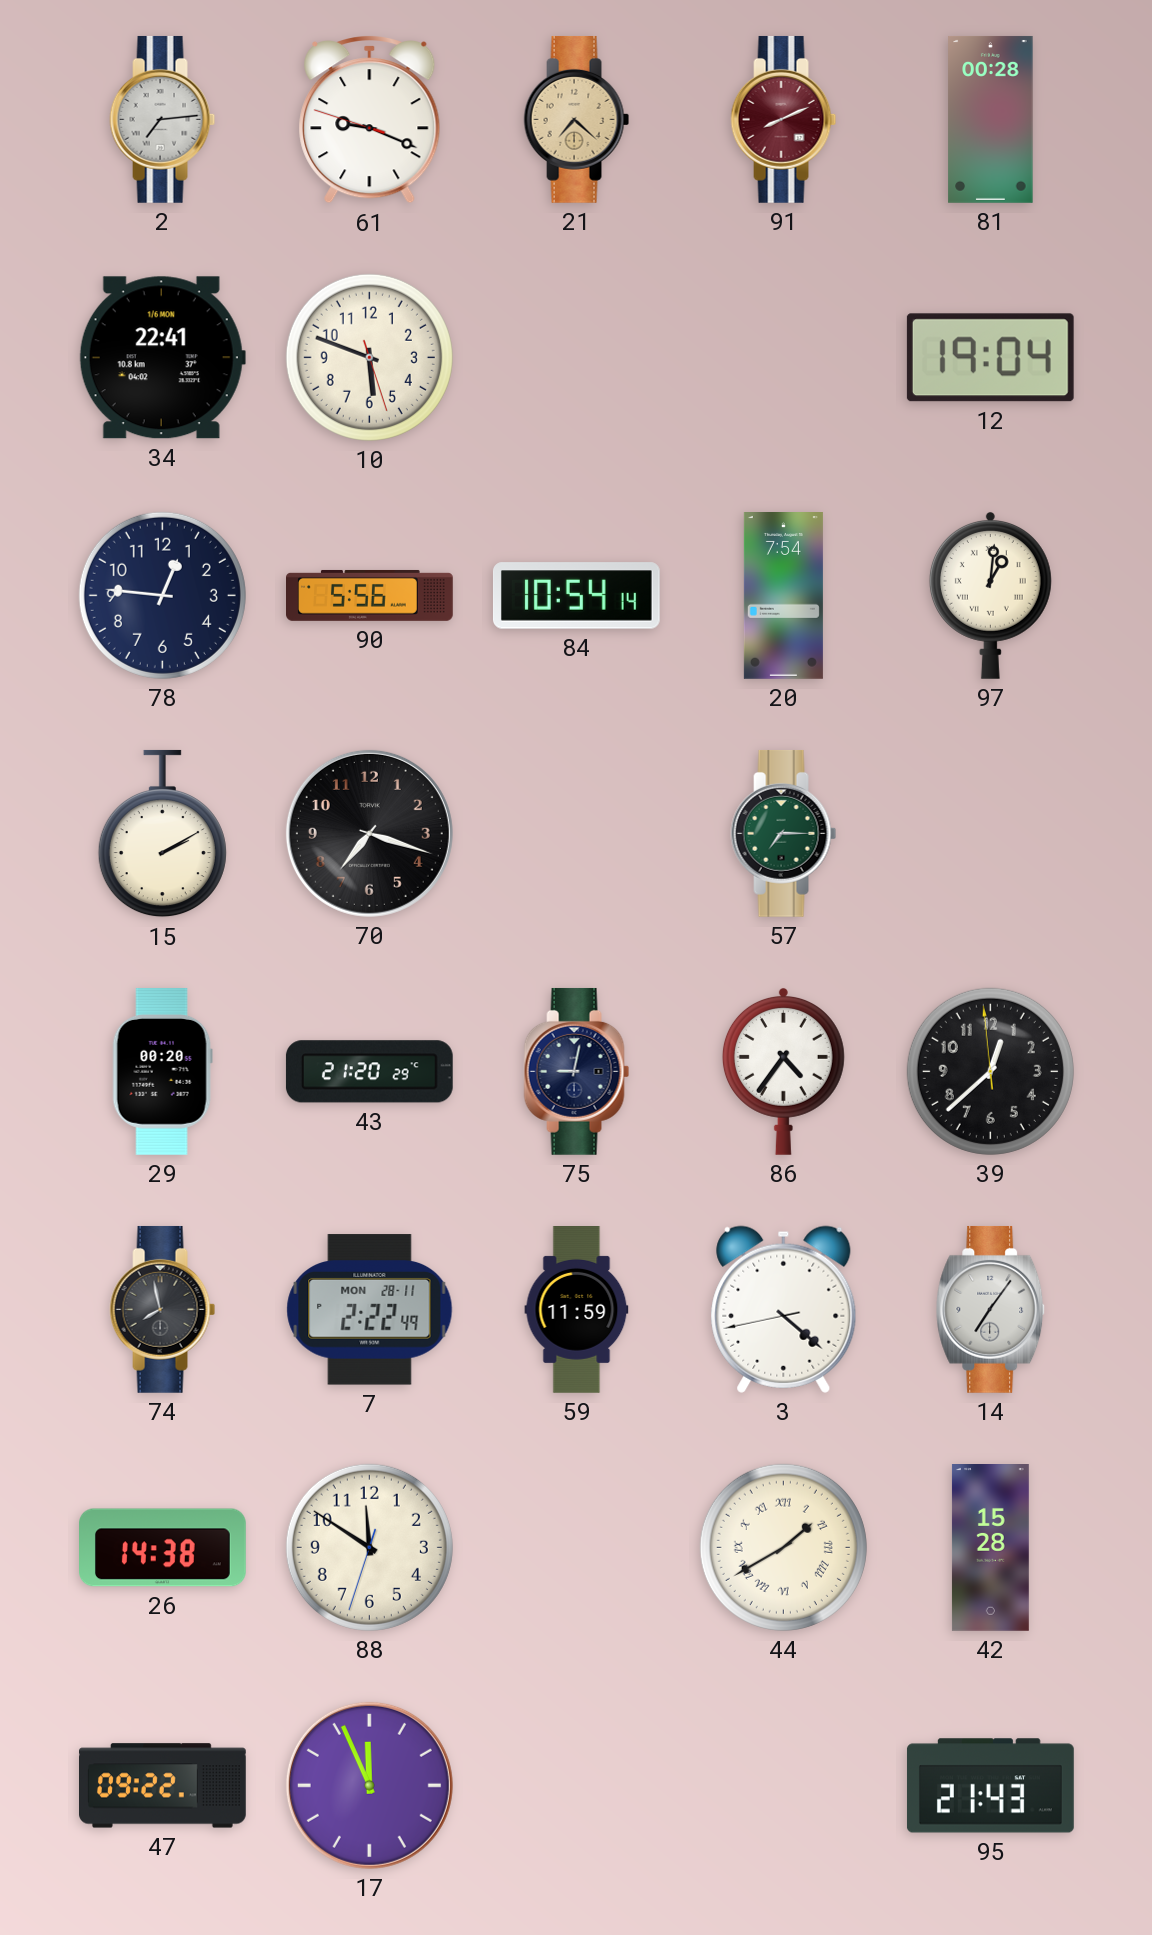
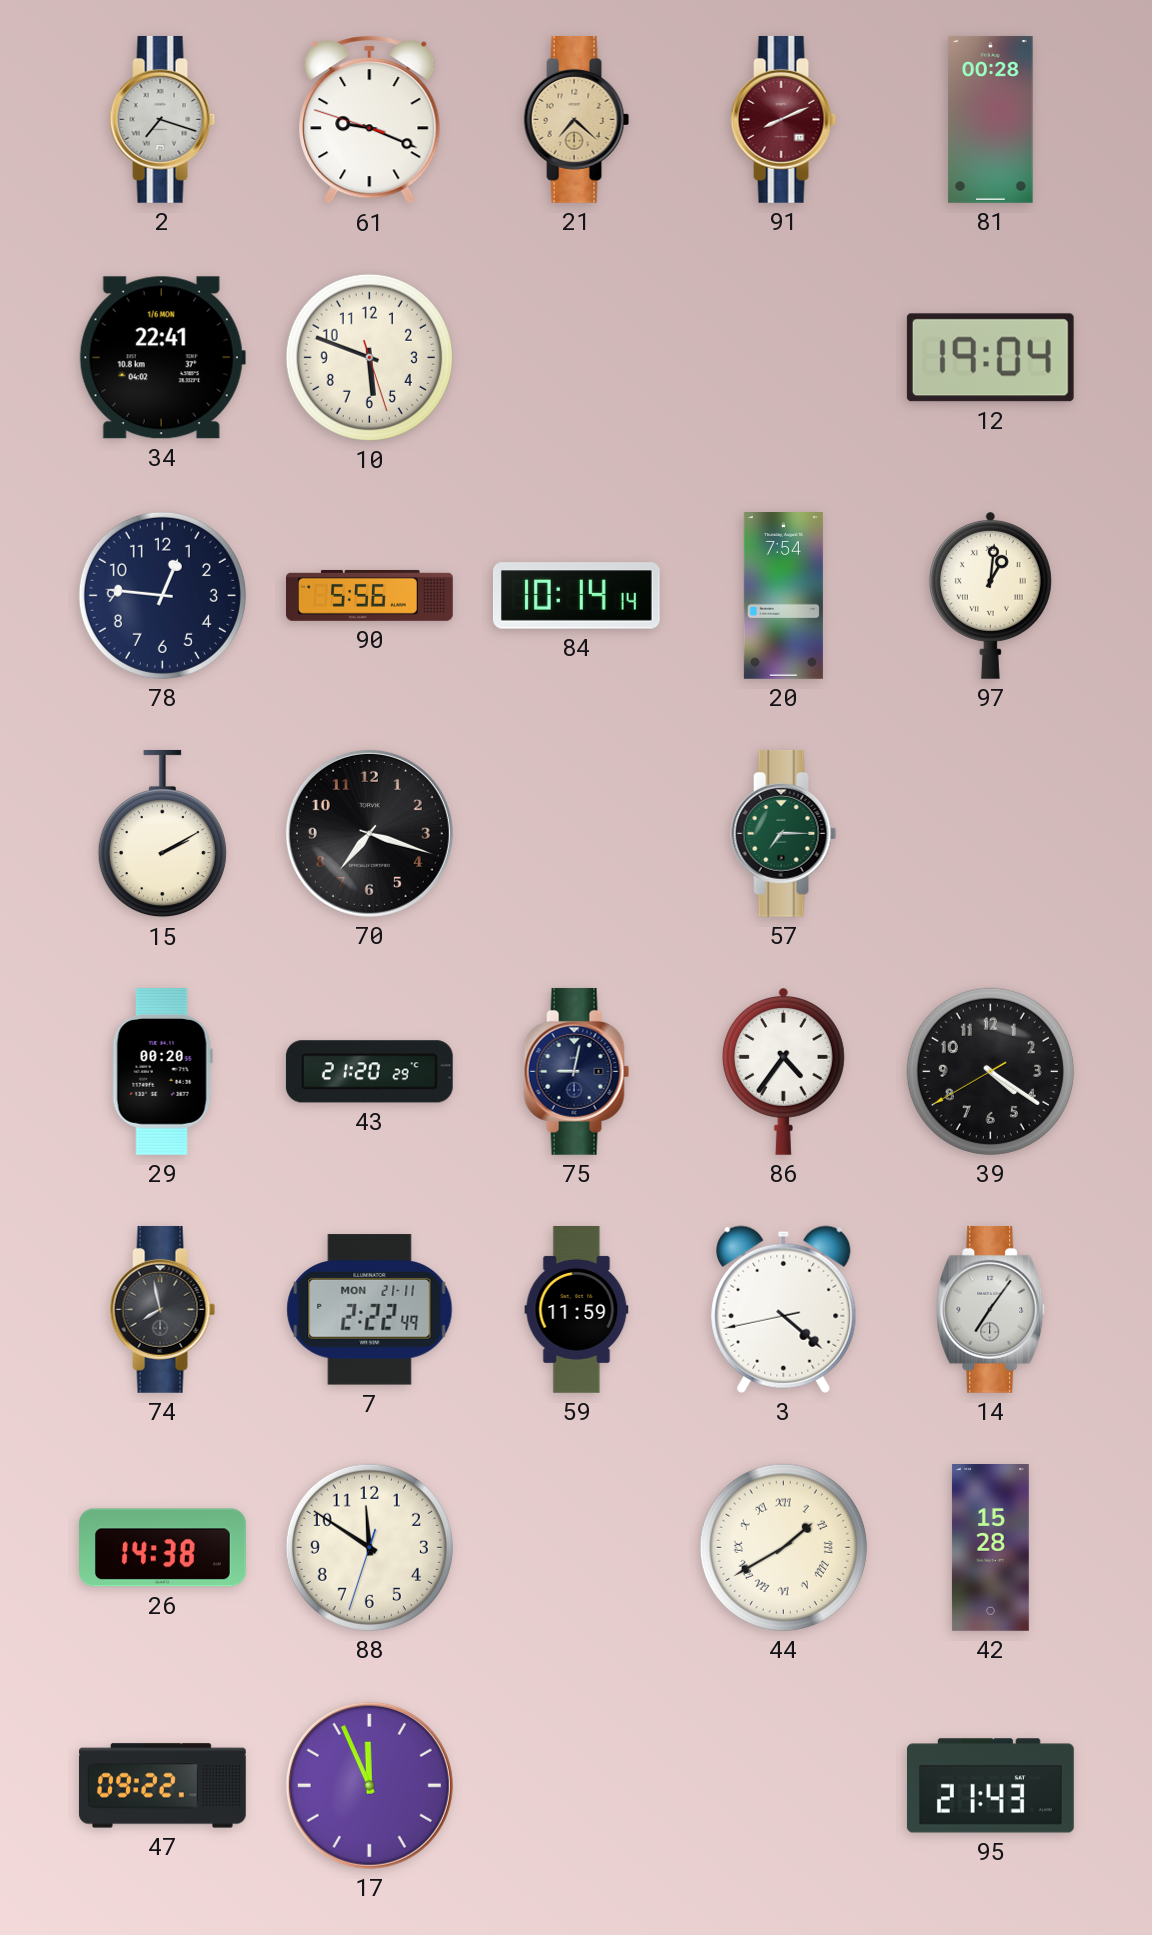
2: 7:14 -> 7:18 (163, 119)
84: 10:54 -> 10:14 (576, 596)
39: 12:37 -> 4:20 (990, 1071)
7 date: MON 28-11 -> MON 21-11 (370, 1310)
